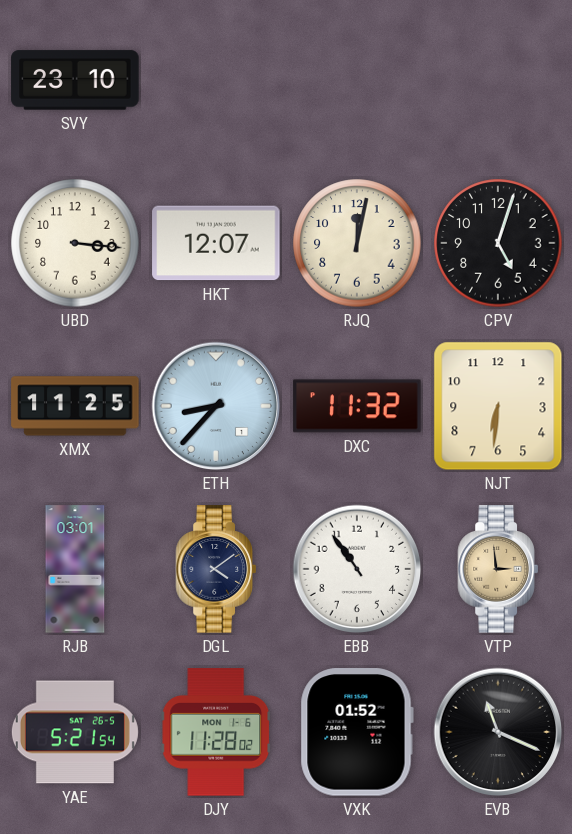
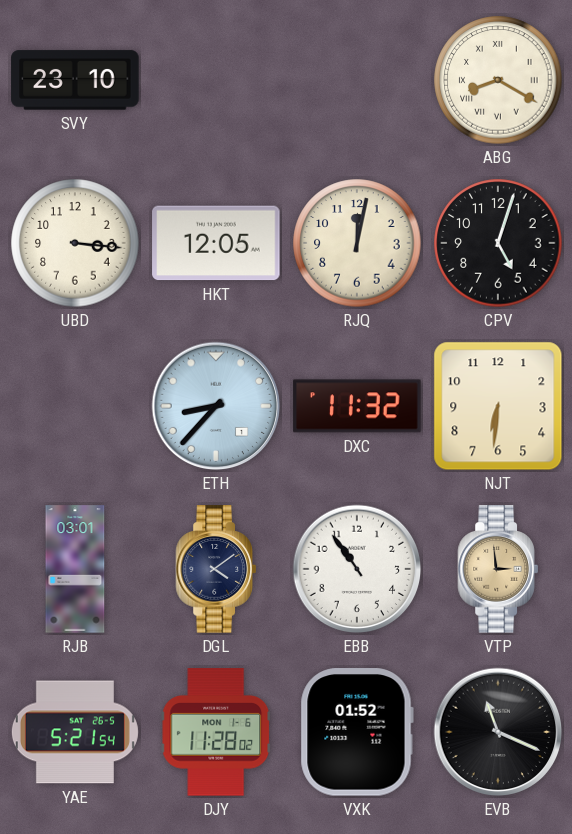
ABG: none -> 8:20 (498, 80)
HKT: 12:07 -> 12:05 (216, 243)
XMX: 11:25 -> none (75, 406)
